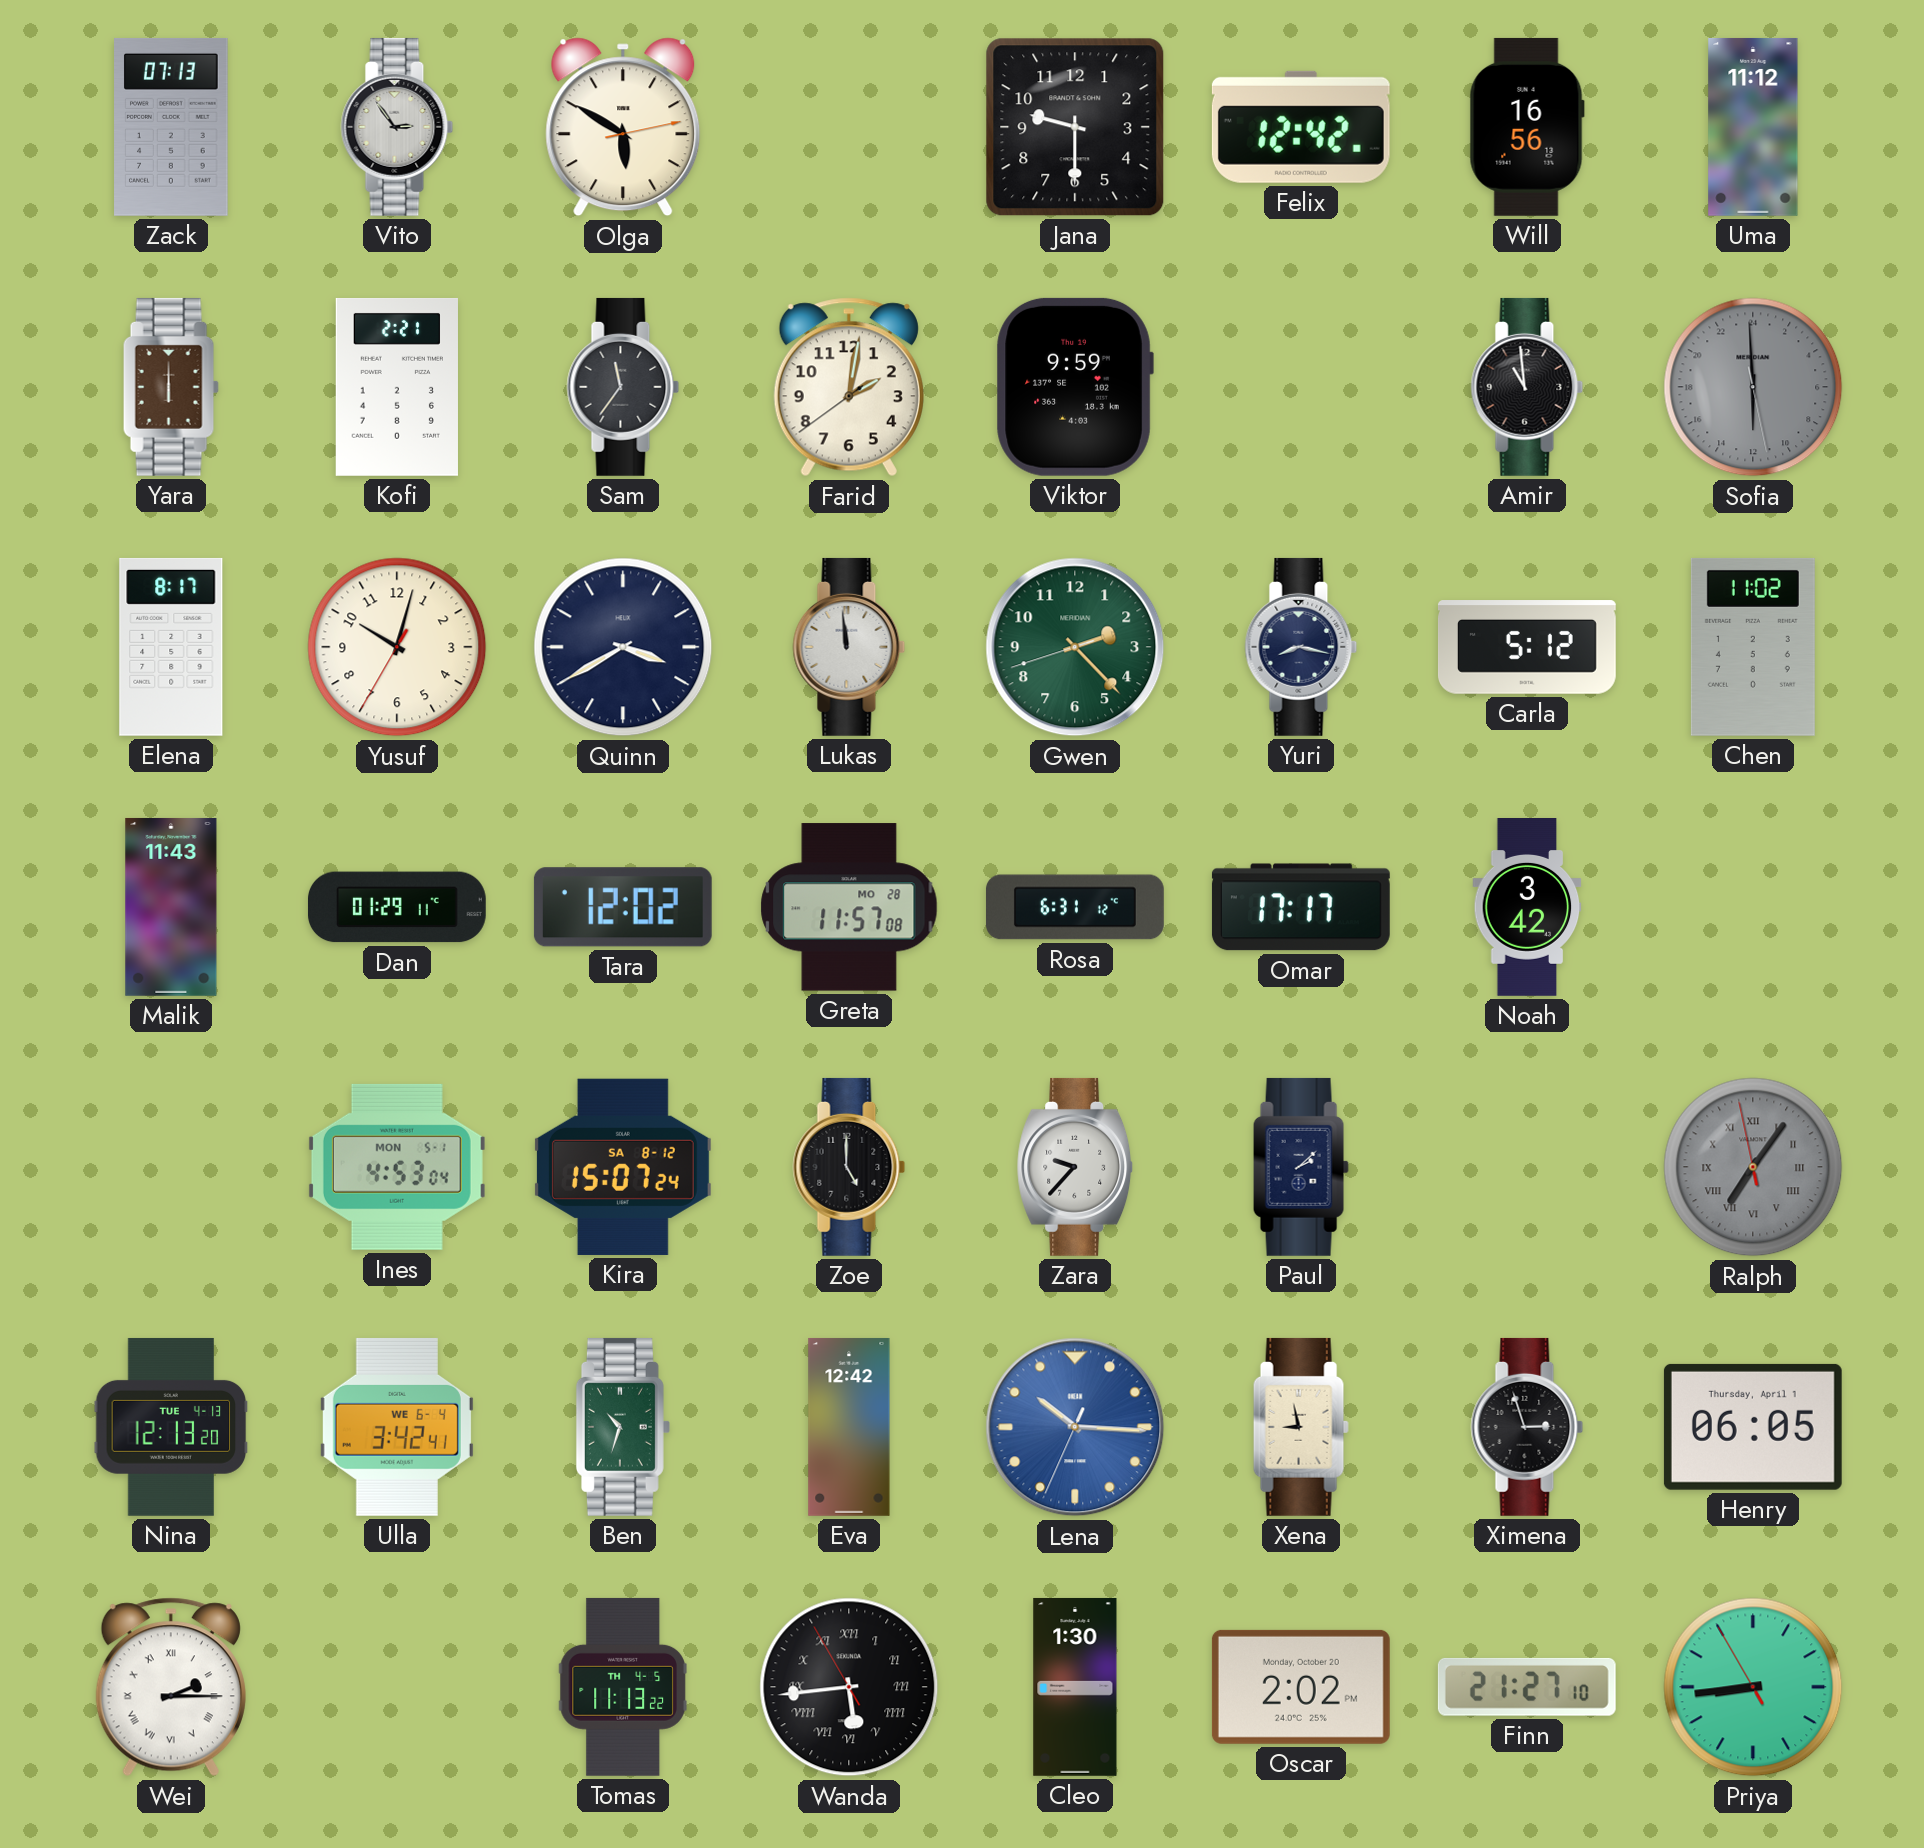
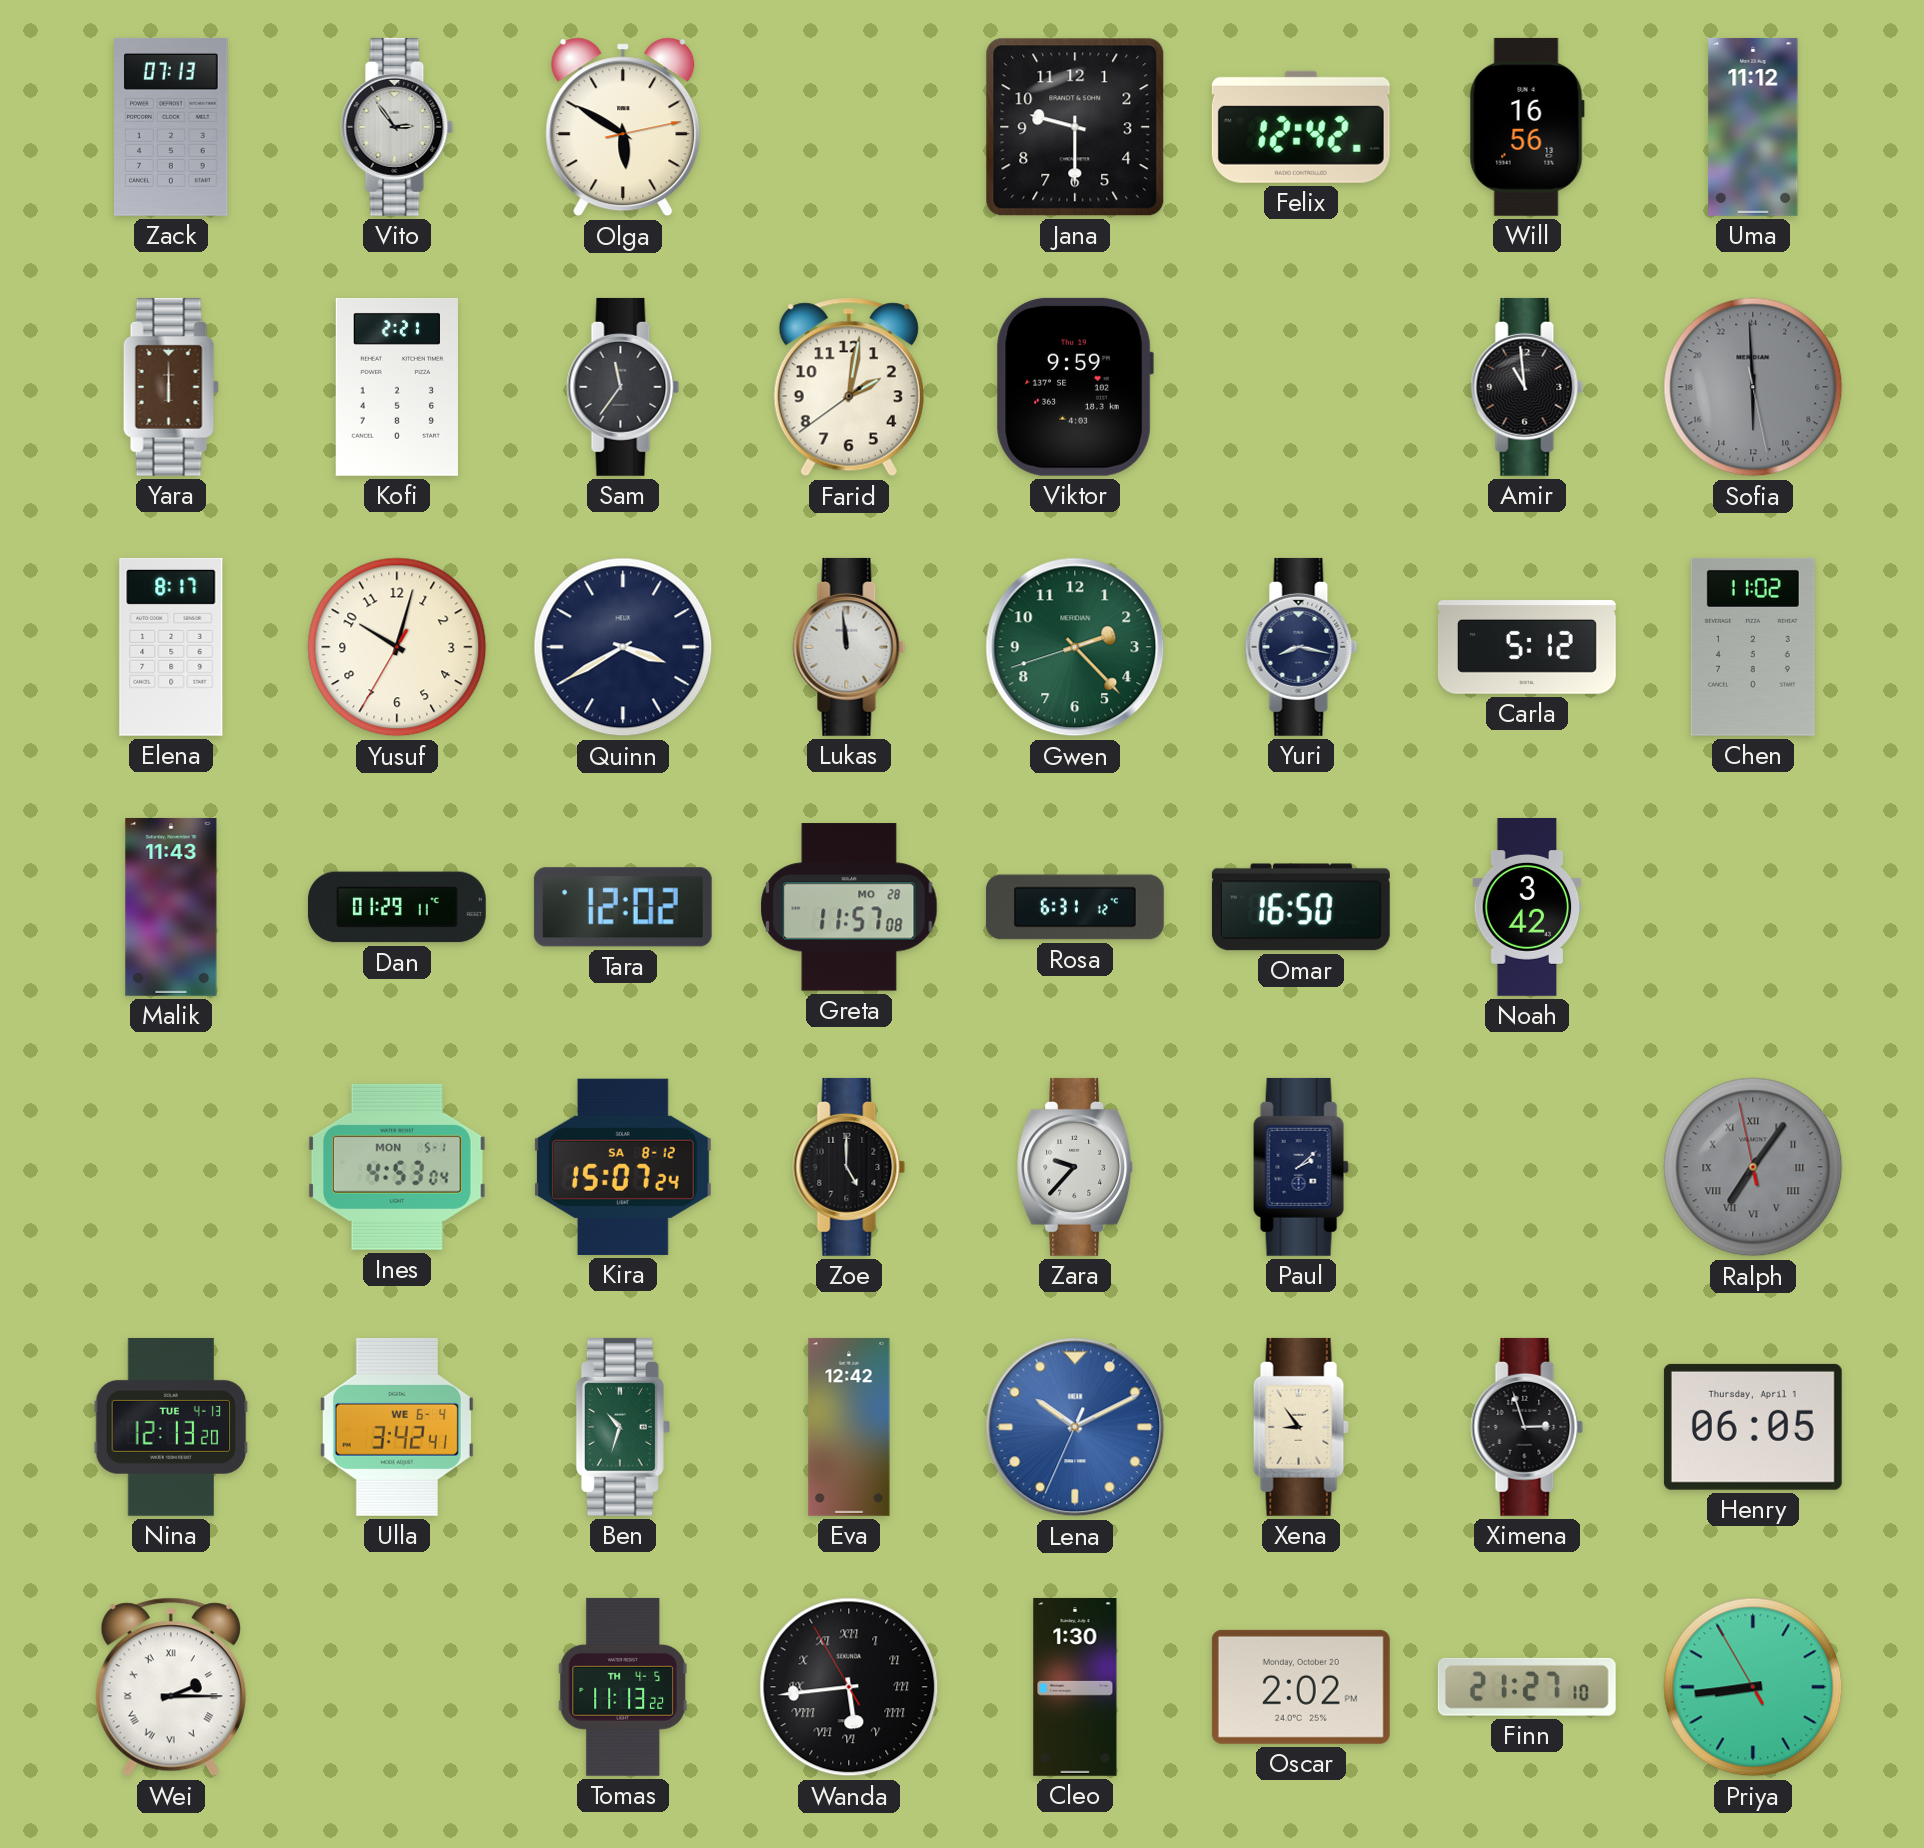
Omar: 17:17 -> 16:50 (1301, 907)
Lena: 10:15 -> 10:10 (1075, 1427)
Xena: 8:58 -> 8:54 (1301, 1427)
